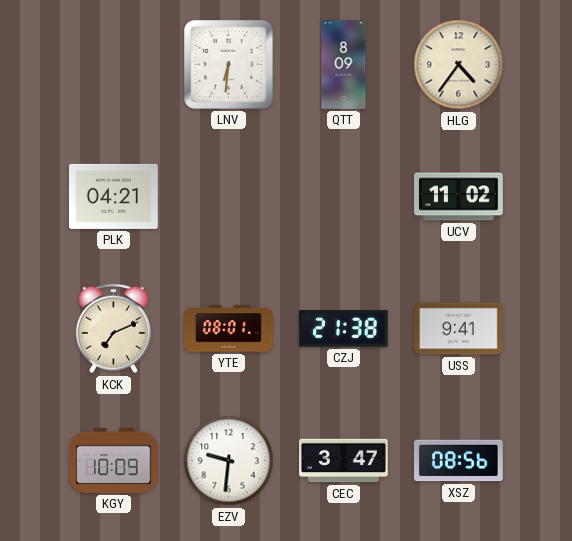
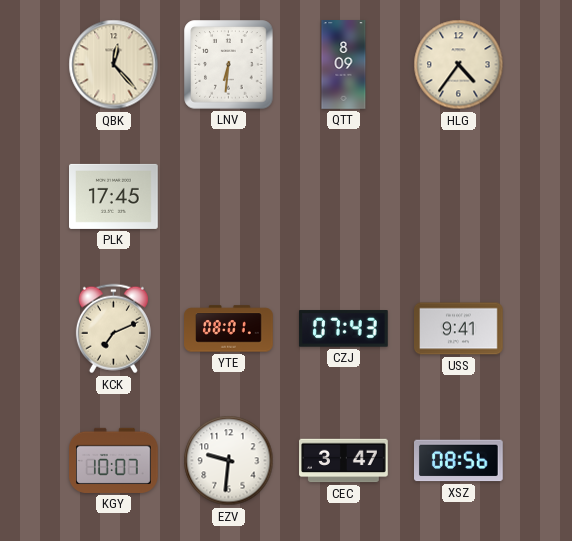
QBK: none -> 12:23 (114, 65)
PLK: 04:21 -> 17:45 (114, 196)
UCV: 11:02 -> none (459, 197)
CZJ: 21:38 -> 07:43 (344, 329)
KGY: 10:09 -> 10:07 (114, 460)
